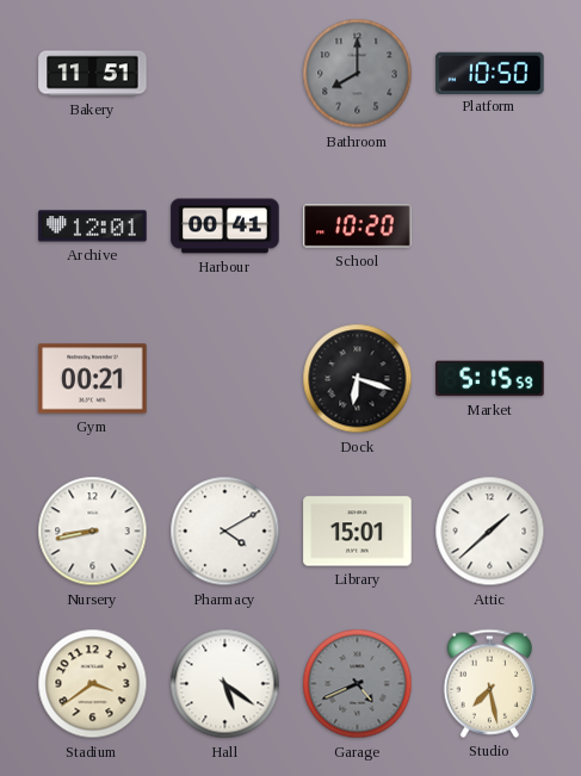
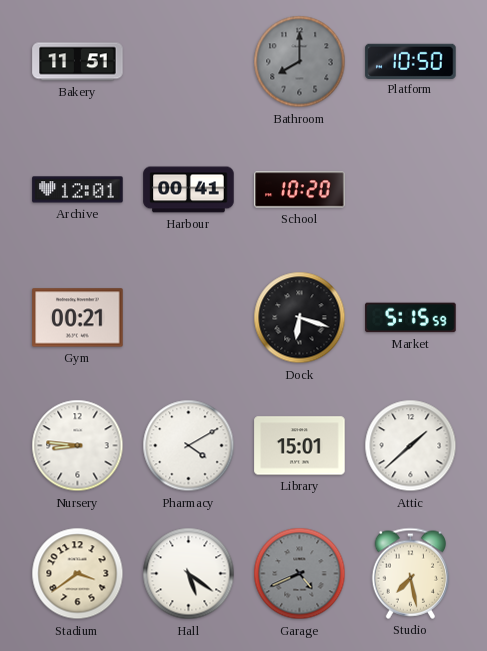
Nursery: 8:43 -> 8:46 (78, 446)
